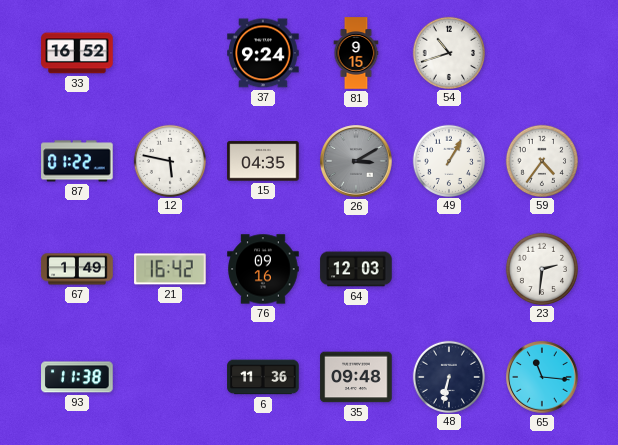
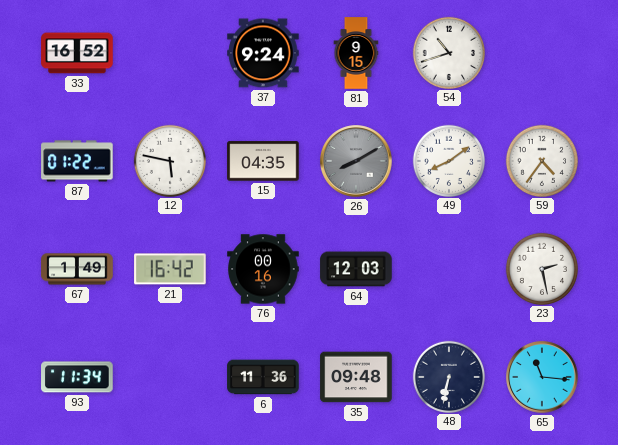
26: 3:10 -> 8:10 (356, 161)
49: 1:05 -> 8:09 (448, 160)
76: 09:16 -> 00:16 (263, 269)
23: 2:31 -> 2:28 (541, 268)
93: 11:38 -> 11:34 (77, 377)
